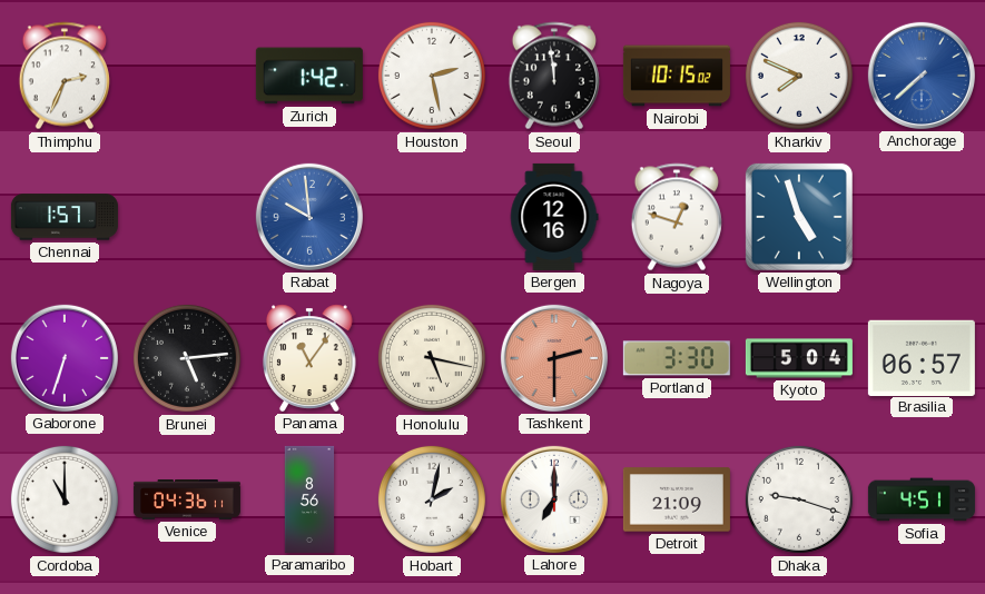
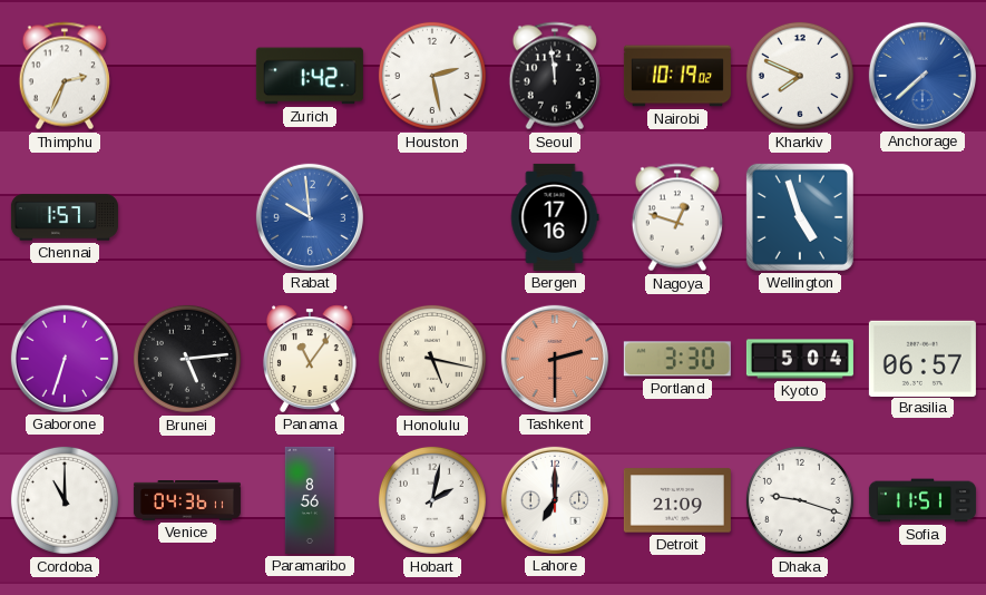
Nairobi: 10:15 -> 10:19 (677, 76)
Bergen: 12:16 -> 17:16 (555, 217)
Sofia: 4:51 -> 11:51 (922, 500)
